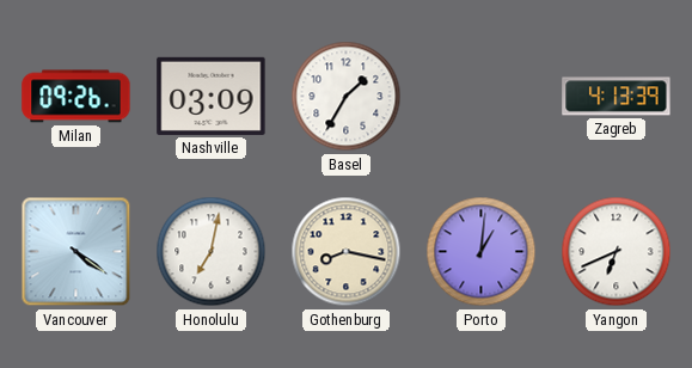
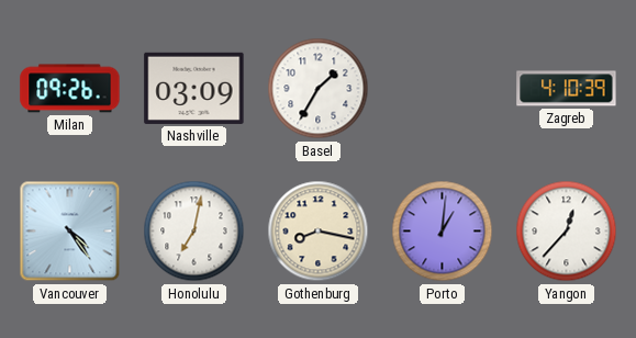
Zagreb: 4:13 -> 4:10 (567, 89)
Vancouver: 4:21 -> 4:24 (70, 232)
Yangon: 6:41 -> 12:37 (567, 232)
